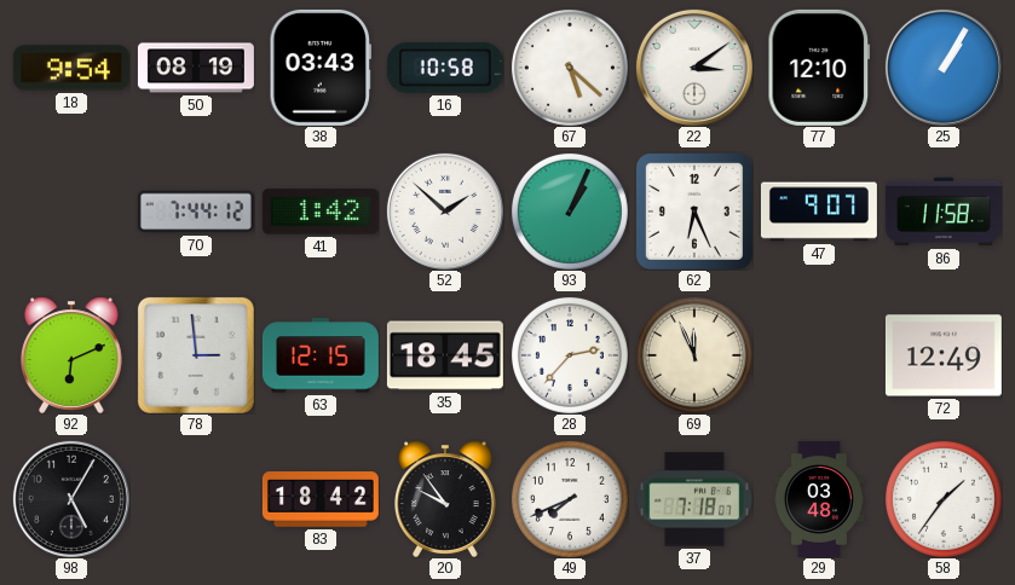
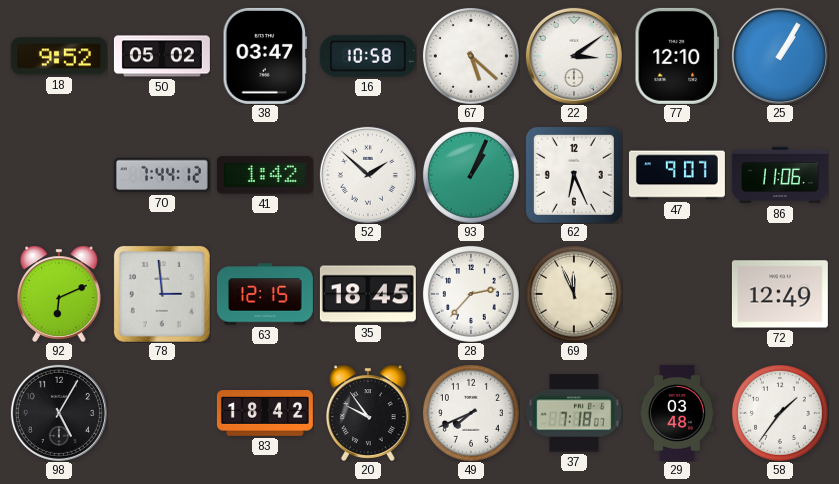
18: 9:54 -> 9:52 (59, 56)
50: 08:19 -> 05:02 (162, 56)
38: 03:43 -> 03:47 (265, 56)
86: 11:58 -> 11:06 (780, 175)
